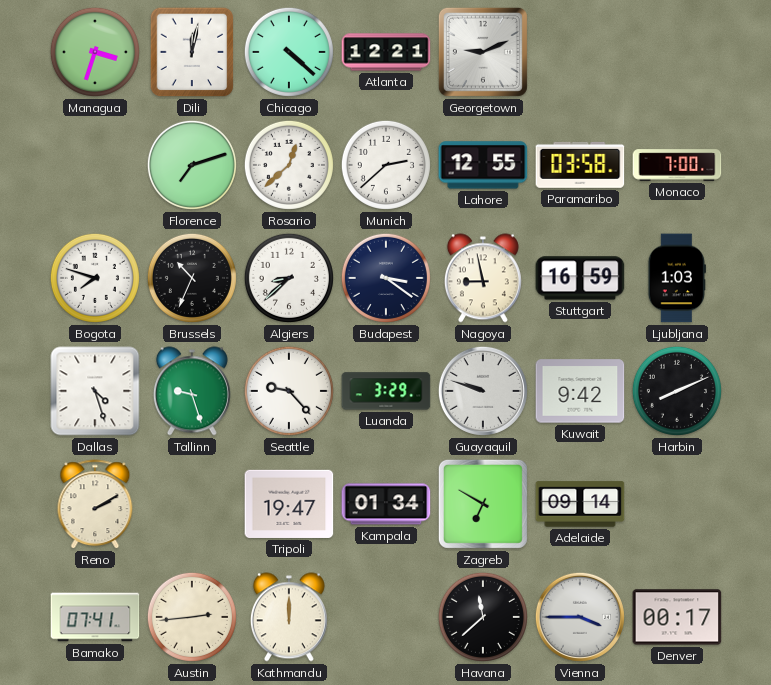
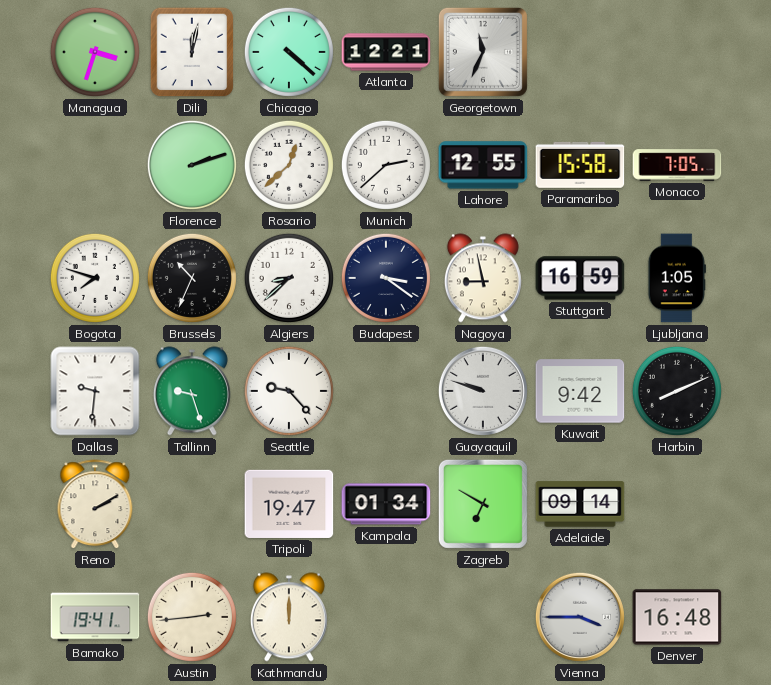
Georgetown: 9:11 -> 11:34 (483, 52)
Florence: 7:12 -> 2:12 (192, 165)
Paramaribo: 03:58 -> 15:58 (580, 165)
Monaco: 7:00 -> 7:05 (677, 165)
Ljubljana: 1:03 -> 1:05 (677, 278)
Dallas: 4:27 -> 9:31 (95, 391)
Luanda: 3:29 -> none (386, 391)
Bamako: 07:41 -> 19:41 (95, 617)
Havana: 11:38 -> none (483, 617)
Denver: 00:17 -> 16:48 (677, 617)
